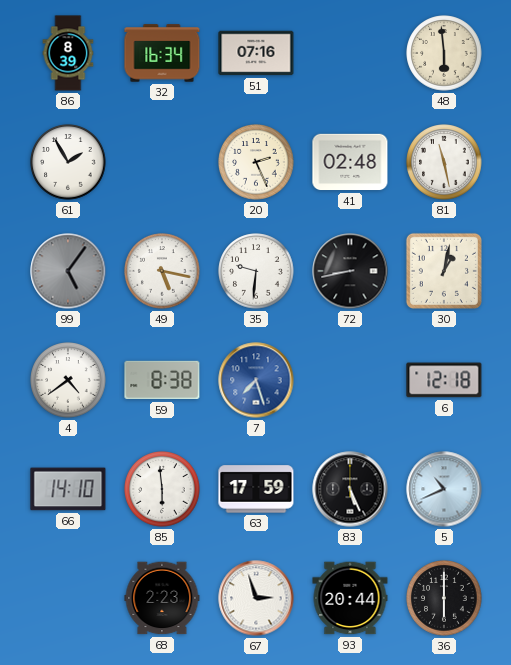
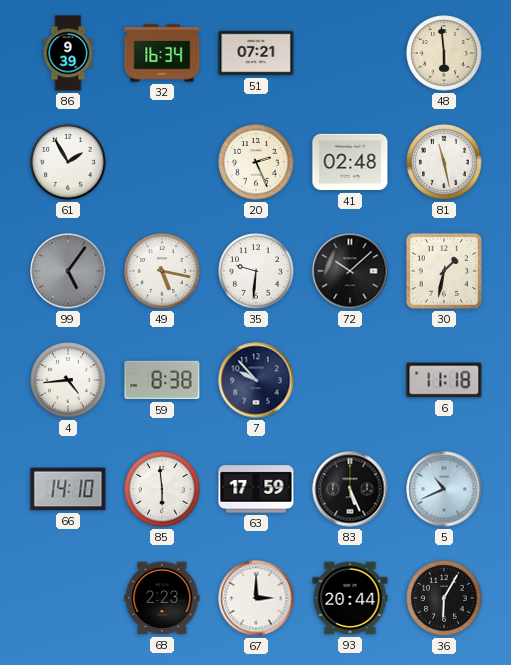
86: 8:39 -> 9:39 (68, 53)
51: 07:16 -> 07:21 (256, 53)
72: 8:43 -> 10:08 (350, 271)
30: 1:02 -> 1:32 (444, 271)
4: 4:39 -> 4:44 (68, 380)
7: 7:27 -> 9:53 (256, 380)
7 dial: blue -> navy (256, 380)
6: 12:18 -> 11:18 (444, 380)
67: 2:57 -> 3:00 (256, 598)
36: 6:00 -> 6:05 (444, 598)
